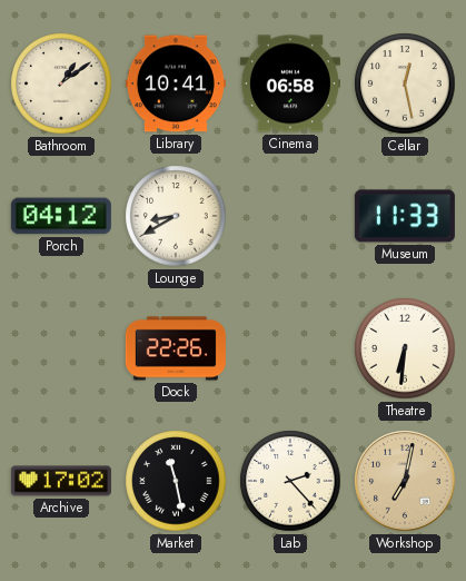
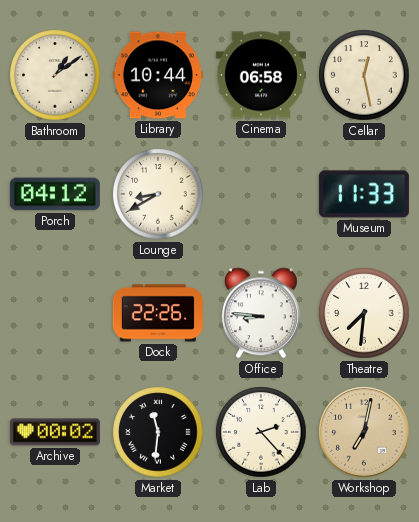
Library: 10:41 -> 10:44 (158, 75)
Office: none -> 8:46 (261, 313)
Theatre: 6:31 -> 7:31 (364, 313)
Archive: 17:02 -> 00:02 (55, 432)
Market: 11:28 -> 11:31 (158, 432)
